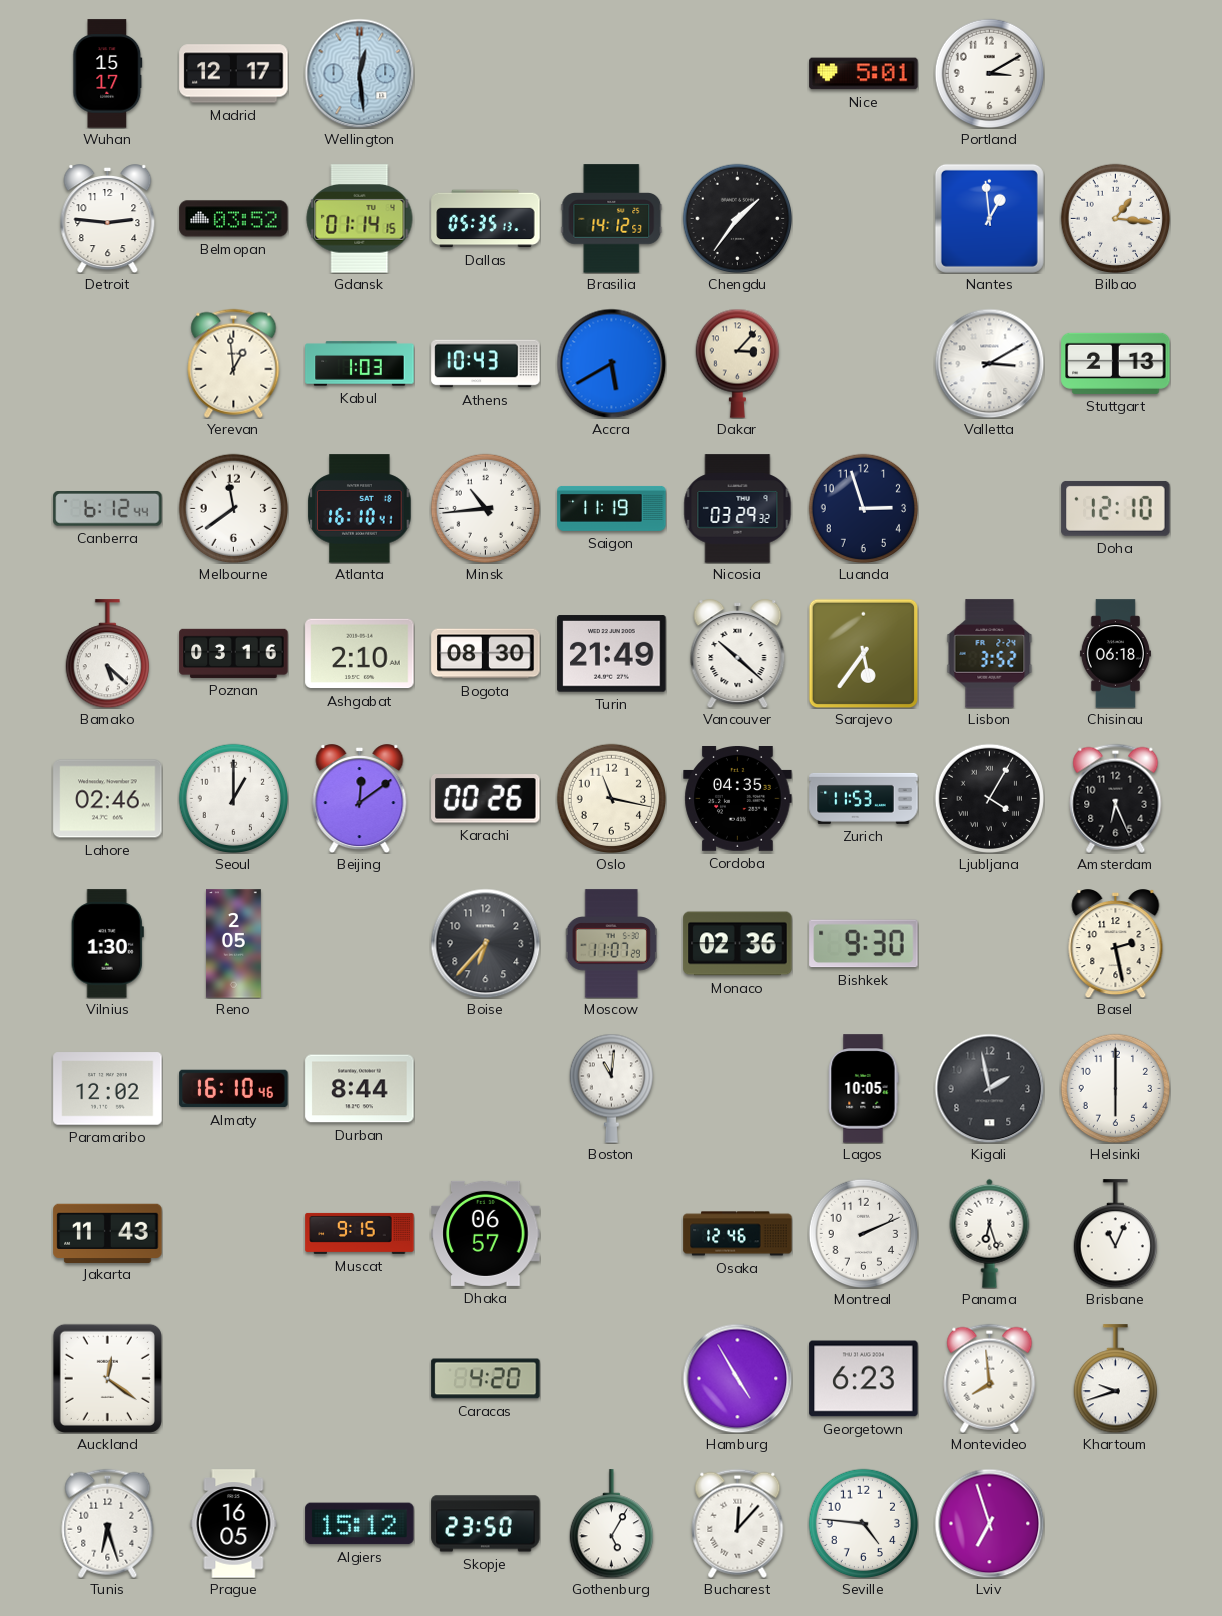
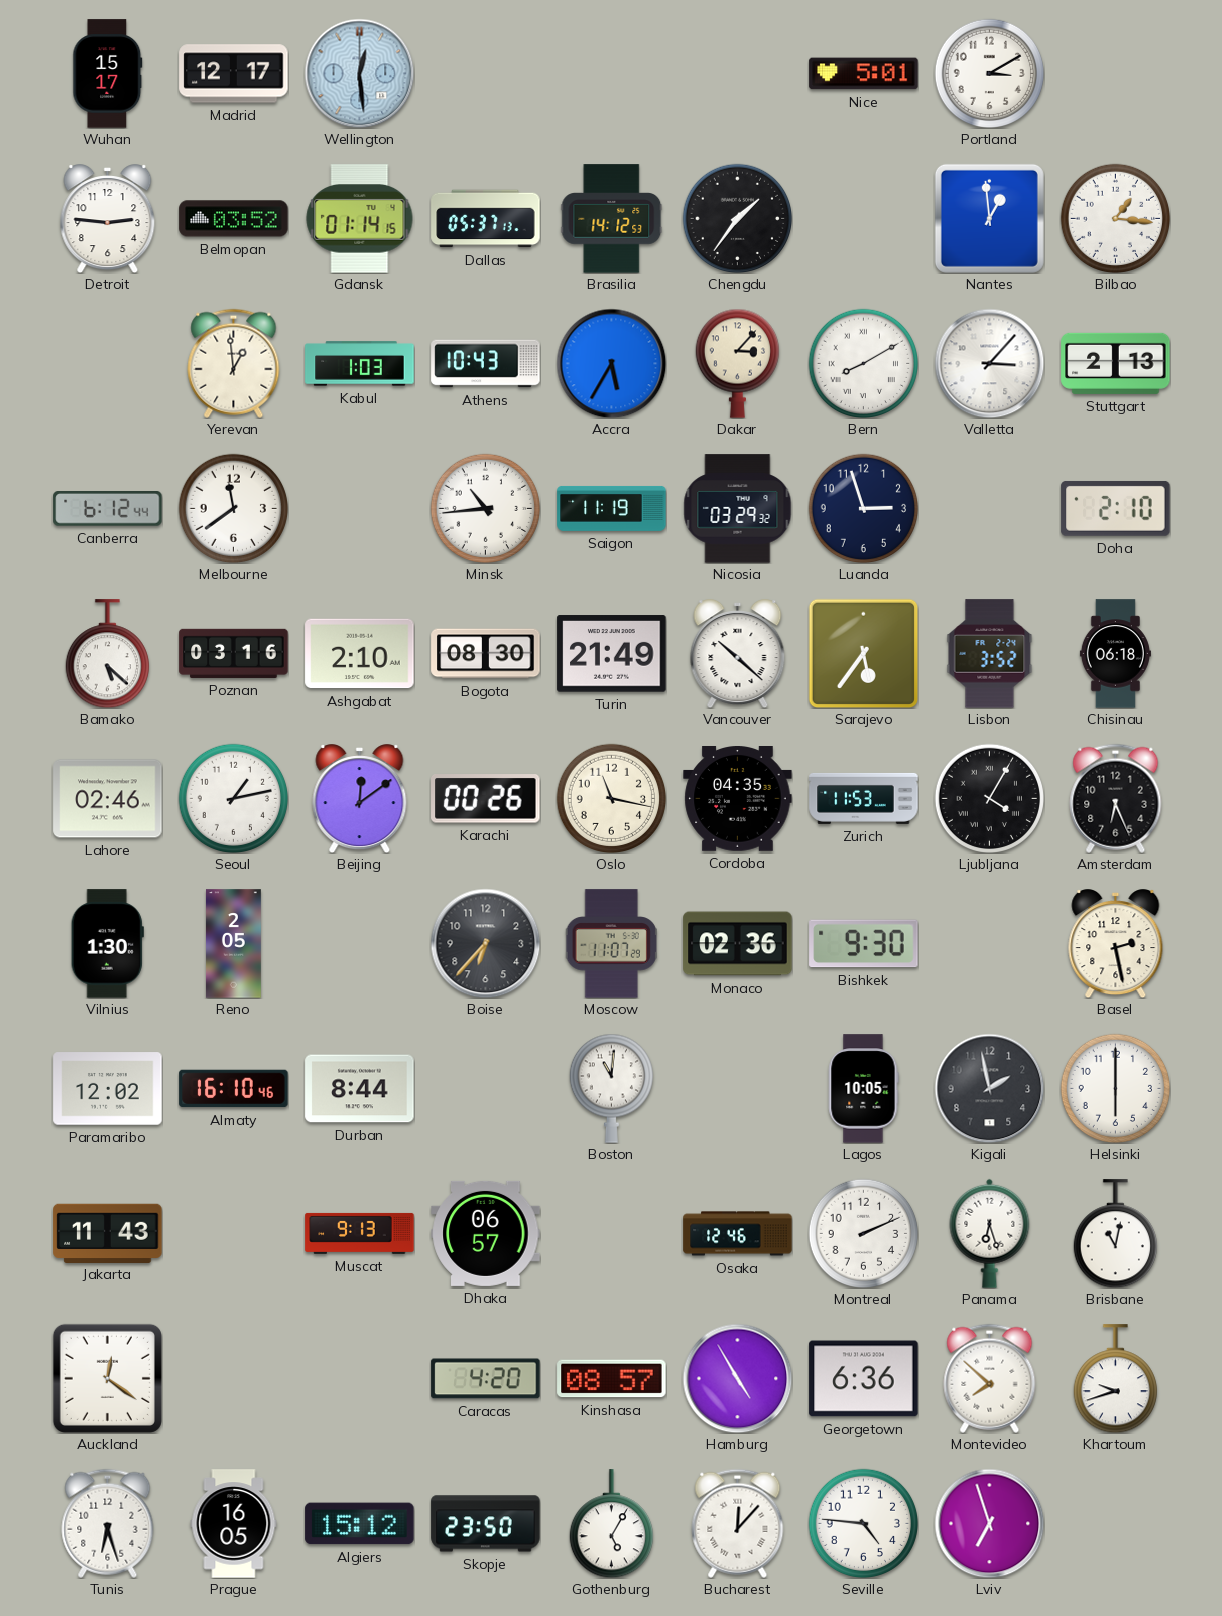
Dallas: 05:35 -> 05:37 (486, 219)
Accra: 5:40 -> 5:35 (611, 363)
Bern: none -> 8:10 (863, 363)
Valletta: 3:10 -> 3:07 (989, 363)
Atlanta: 16:10 -> none (360, 509)
Doha: 12:10 -> 2:10 (1116, 508)
Seoul: 1:00 -> 1:13 (233, 798)
Muscat: 9:15 -> 9:13 (360, 1233)
Brisbane: 11:04 -> 11:02 (1115, 1234)
Kinshasa: none -> 08:57 (612, 1379)
Georgetown: 6:23 -> 6:36 (864, 1379)
Montevideo: 7:59 -> 7:52 (990, 1378)
